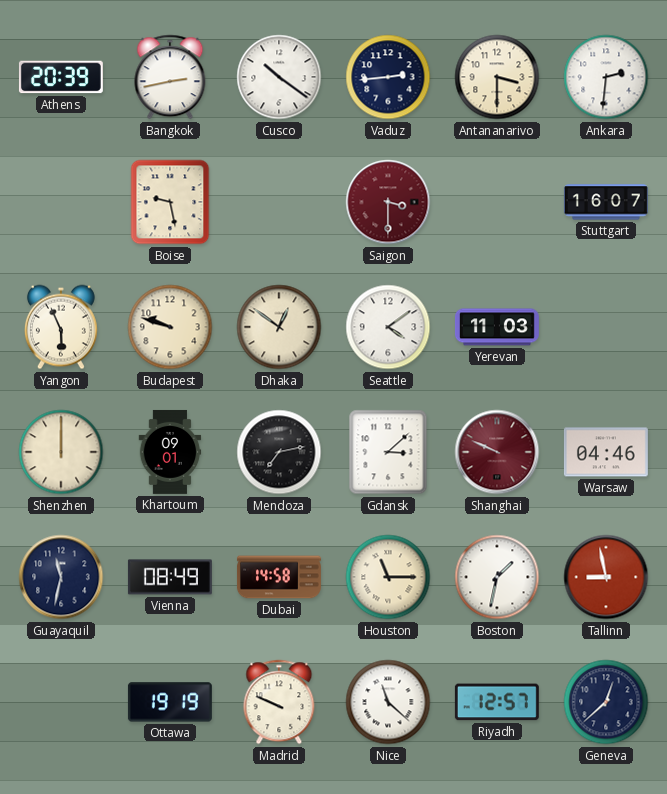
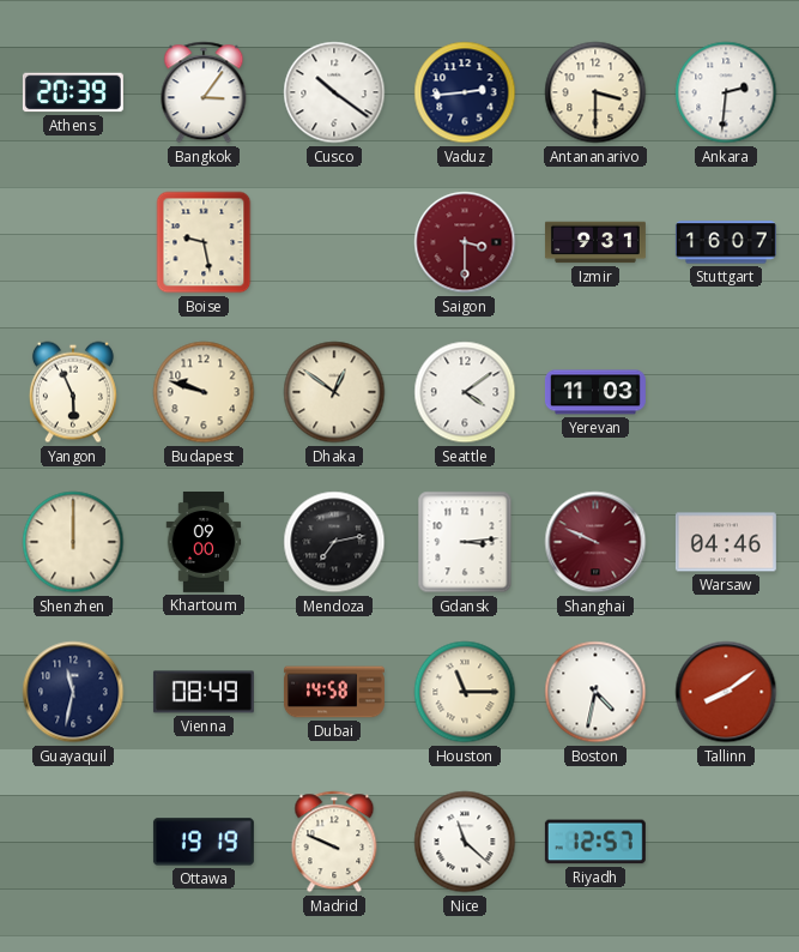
Bangkok: 2:43 -> 3:06 (204, 92)
Izmir: none -> 9:31 (595, 242)
Khartoum: 09:01 -> 09:00 (204, 542)
Gdansk: 3:08 -> 3:14 (465, 542)
Boston: 1:32 -> 4:32 (595, 692)
Tallinn: 8:58 -> 8:09 (726, 692)
Geneva: 12:38 -> none (606, 702)
